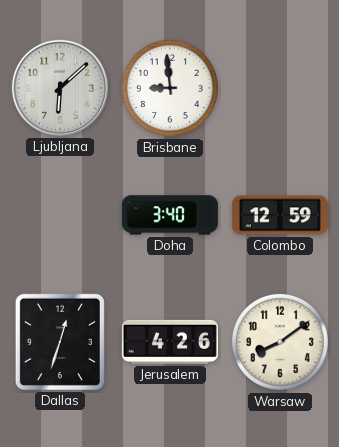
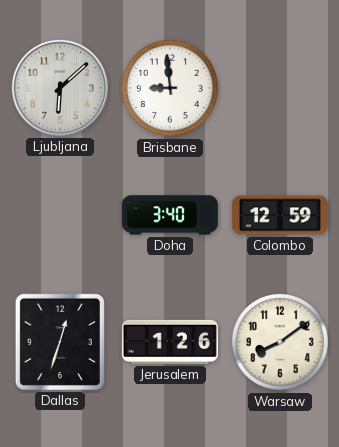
Jerusalem: 4:26 -> 1:26 (170, 342)
